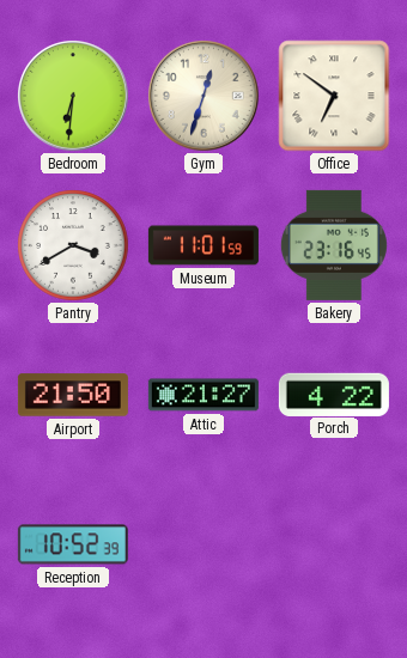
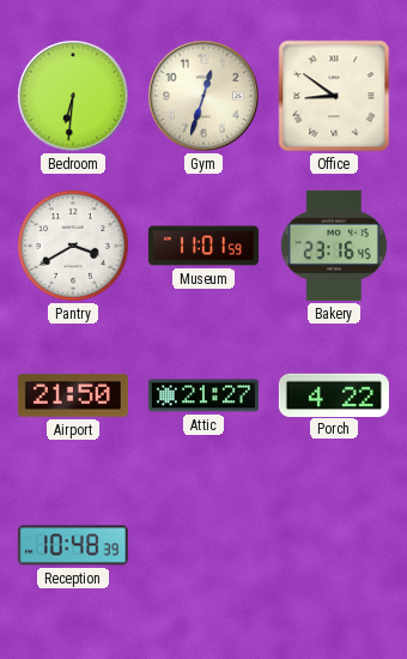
Office: 6:51 -> 8:51 (334, 96)
Reception: 10:52 -> 10:48 (73, 545)
